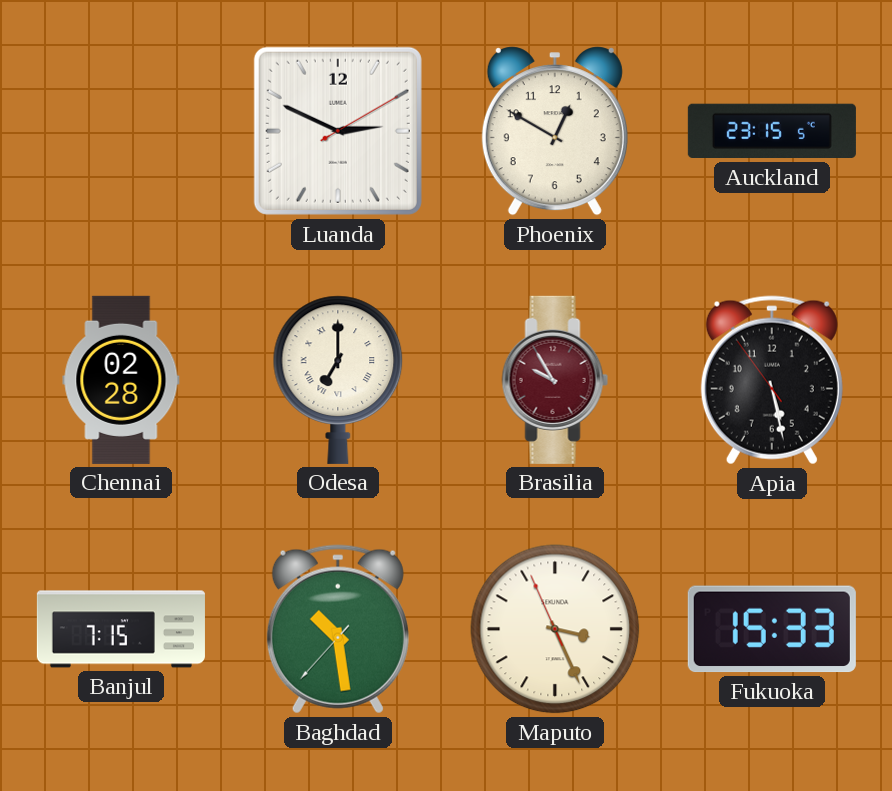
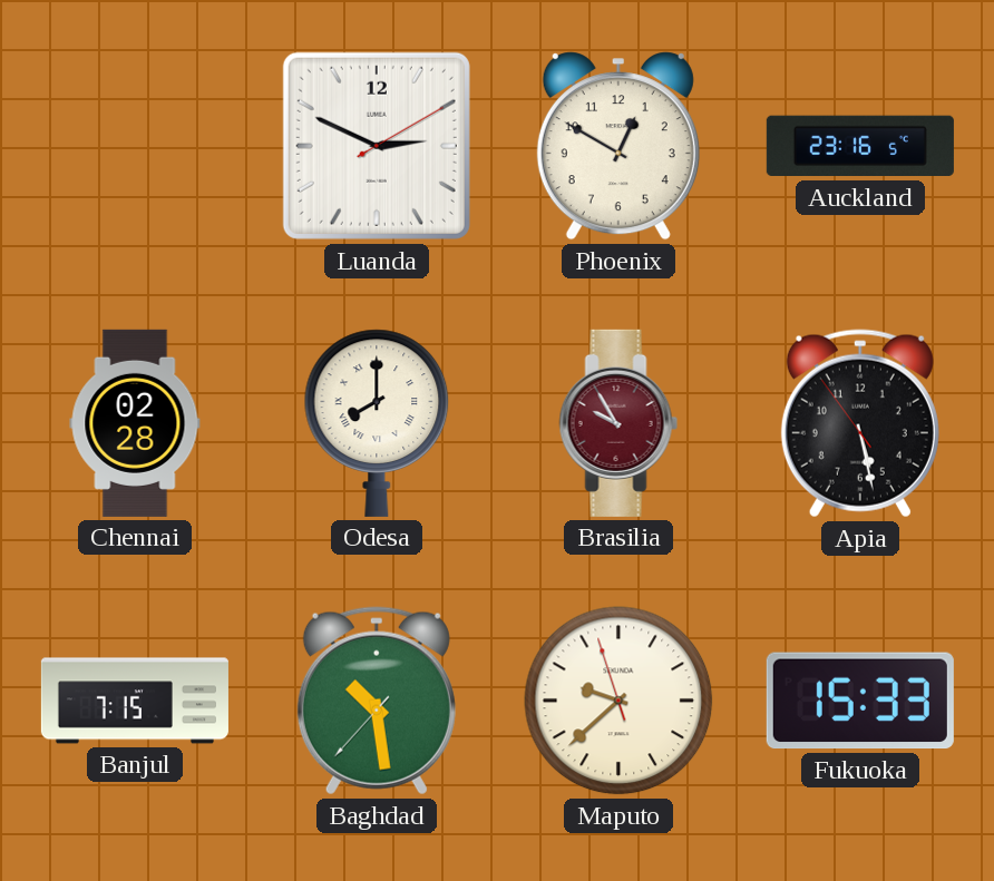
Auckland: 23:15 -> 23:16 (860, 146)
Odesa: 7:00 -> 8:00 (377, 423)
Maputo: 3:25 -> 9:37 (618, 701)
